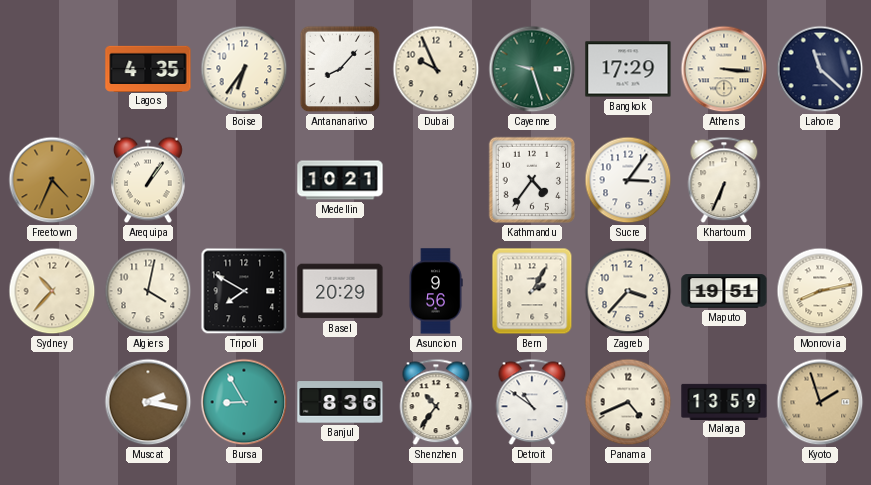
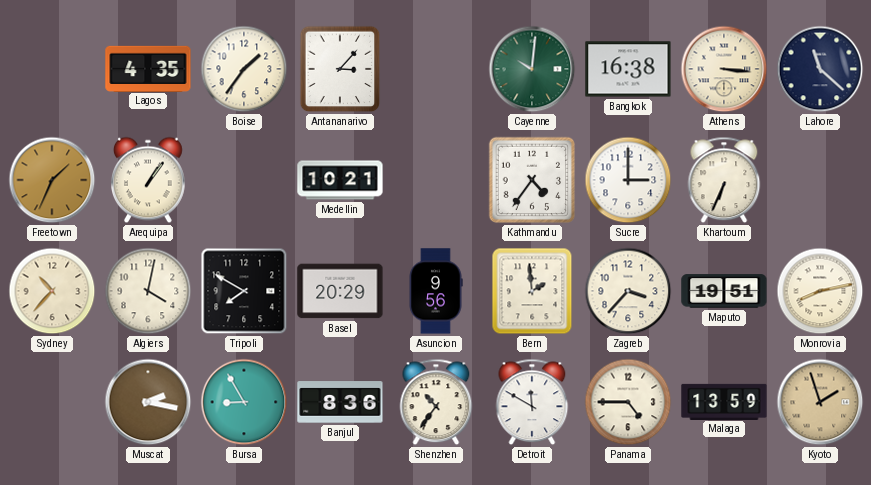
Boise: 6:36 -> 1:36 (244, 69)
Antananarivo: 8:07 -> 3:07 (340, 69)
Dubai: 9:56 -> none (436, 69)
Cayenne: 9:27 -> 10:01 (532, 69)
Bangkok: 17:29 -> 16:38 (628, 69)
Freetown: 4:34 -> 1:34 (52, 180)
Sucre: 3:06 -> 3:00 (628, 180)
Bern: 2:05 -> 1:59 (532, 291)
Detroit: 10:51 -> 11:50 (532, 402)
Panama: 4:41 -> 4:45 (628, 402)
